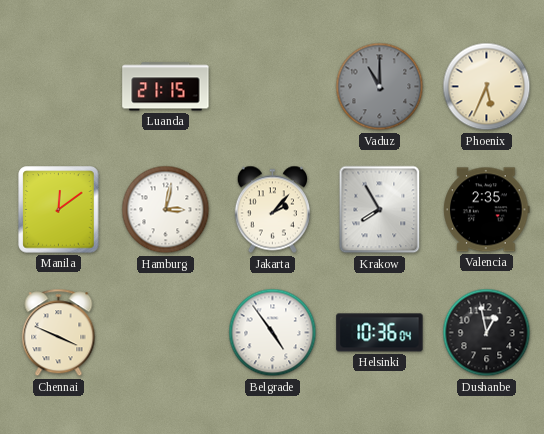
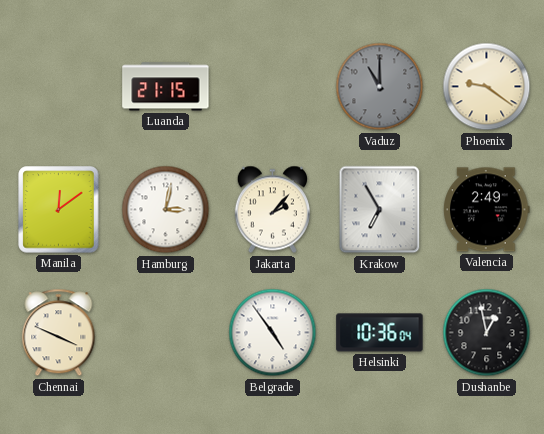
Phoenix: 5:34 -> 9:21 (487, 87)
Krakow: 7:55 -> 6:55 (380, 210)
Valencia: 2:35 -> 2:49 (487, 210)
